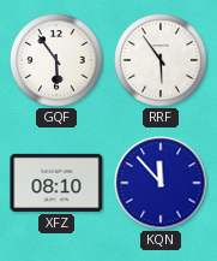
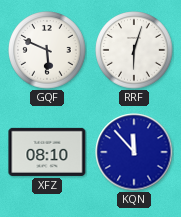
GQF: 5:54 -> 5:49 (47, 50)
RRF: 5:54 -> 6:03 (134, 50)
